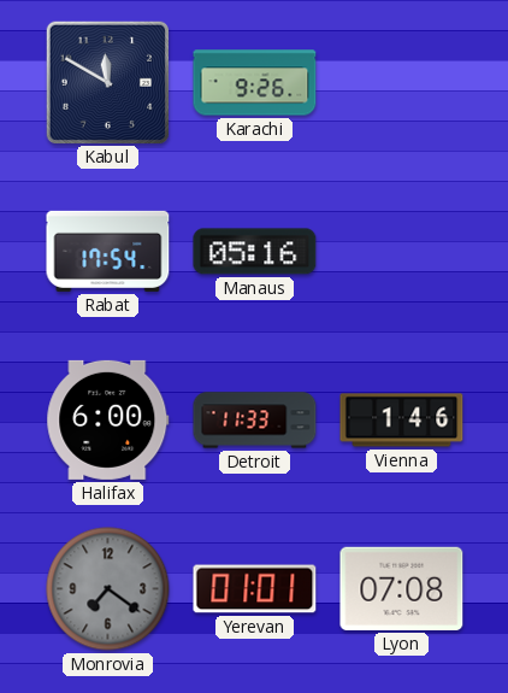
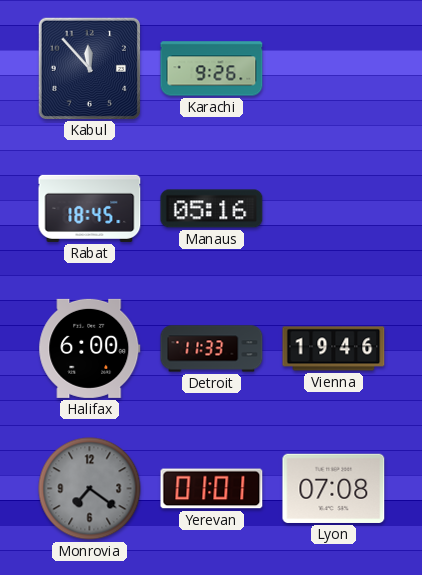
Kabul: 11:50 -> 11:53 (89, 68)
Rabat: 17:54 -> 18:45 (90, 208)
Vienna: 1:46 -> 19:46 (334, 349)
